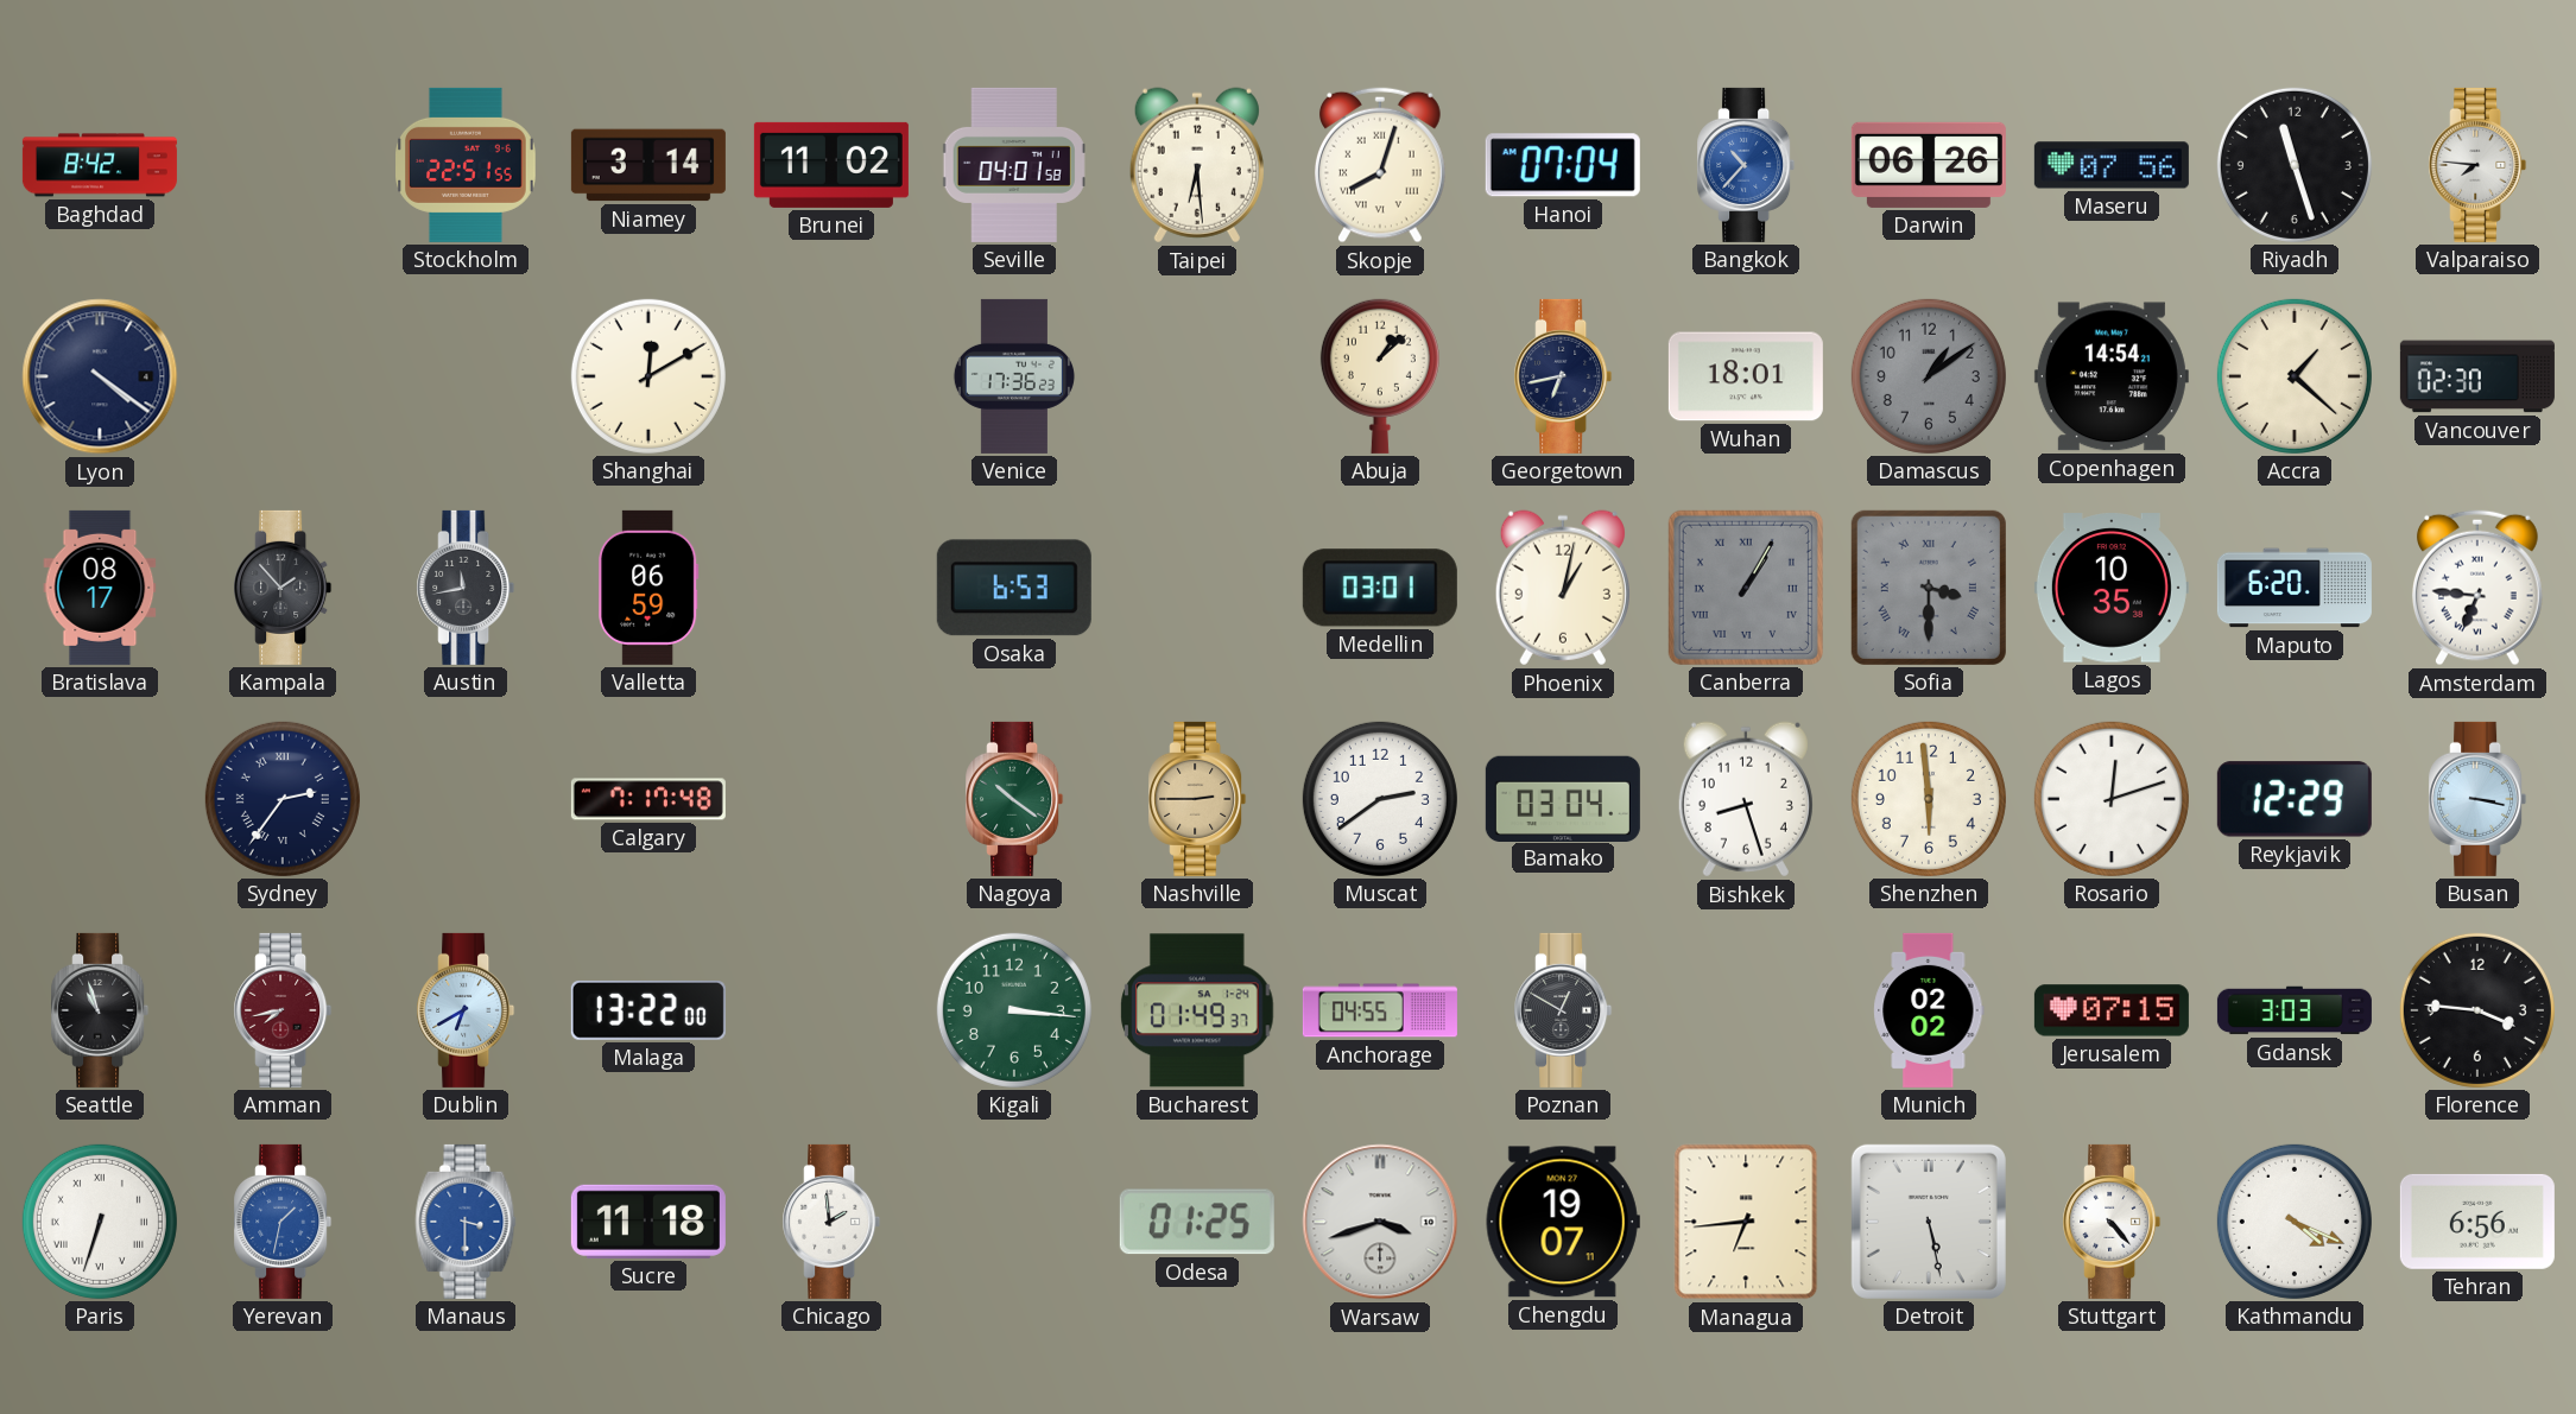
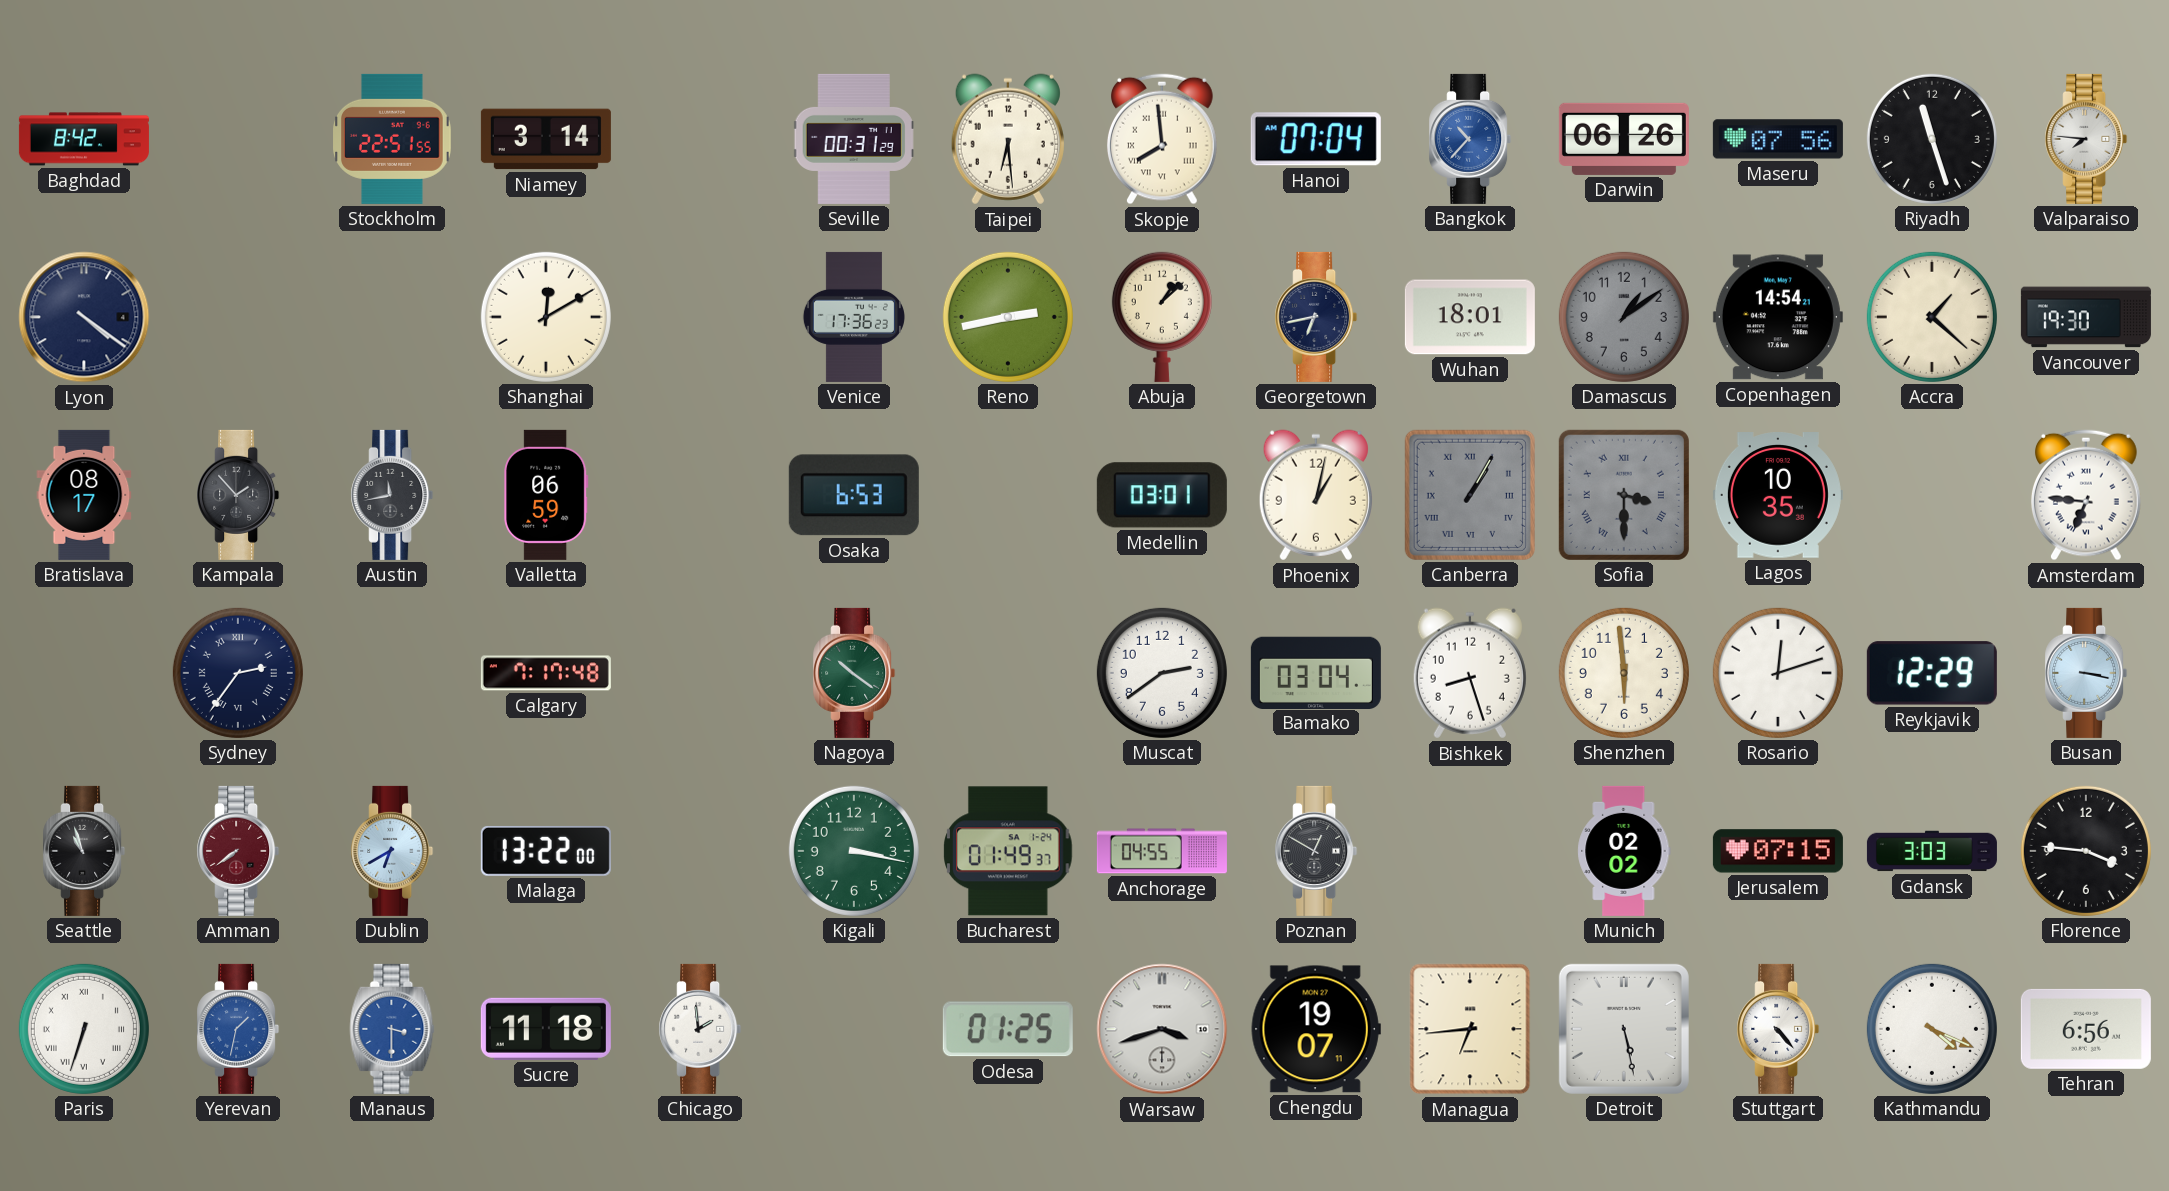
Brunei: 11:02 -> none (831, 165)
Seville: 04:01 -> 00:31 (854, 139)
Skopje: 8:03 -> 7:59 (1162, 139)
Reno: none -> 2:43 (1008, 317)
Vancouver: 02:30 -> 19:30 (2086, 317)
Maputo: 6:20 -> none (2295, 588)
Nashville: 2:45 -> none (1197, 799)
Amman: 7:43 -> 7:39 (238, 851)
Kigali: 3:16 -> 3:17 (854, 851)
